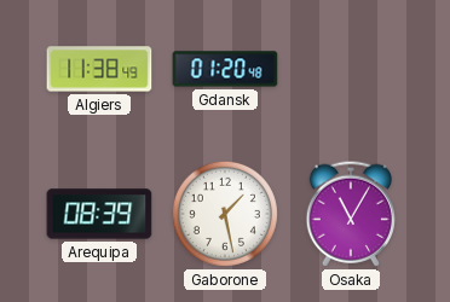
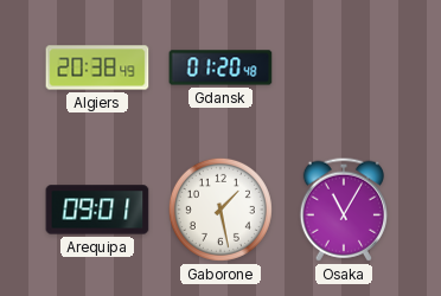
Algiers: 11:38 -> 20:38 (97, 67)
Arequipa: 08:39 -> 09:01 (97, 210)
